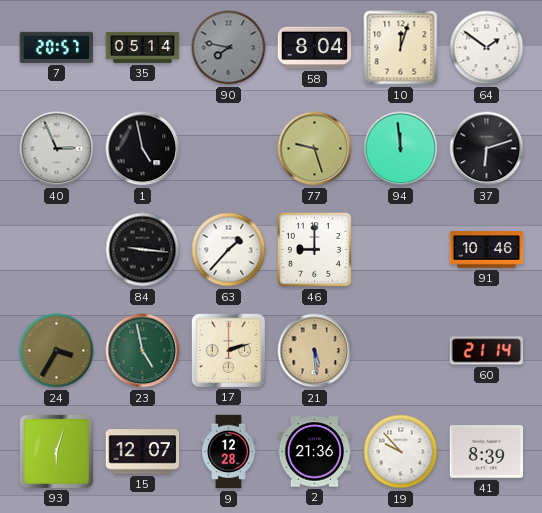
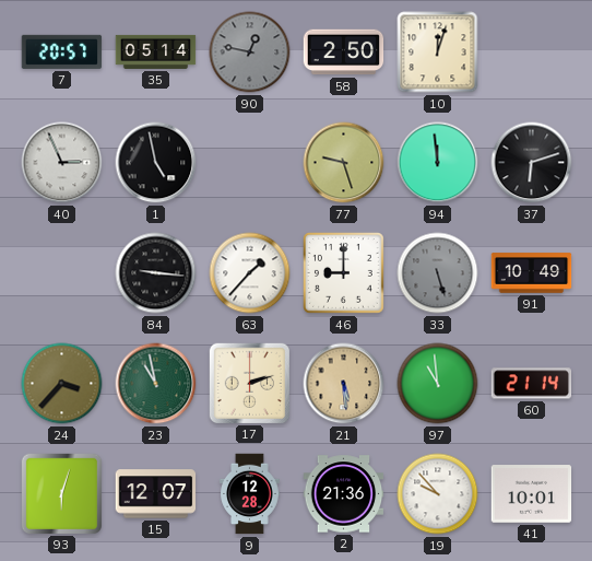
90: 7:47 -> 12:47 (250, 52)
58: 8:04 -> 2:50 (344, 52)
64: 1:51 -> none (487, 48)
33: none -> 5:27 (438, 273)
91: 10:46 -> 10:49 (532, 273)
24: 3:35 -> 3:37 (62, 384)
23: 4:58 -> 10:58 (156, 384)
97: none -> 10:59 (438, 384)
41: 8:39 -> 10:01 (532, 494)
